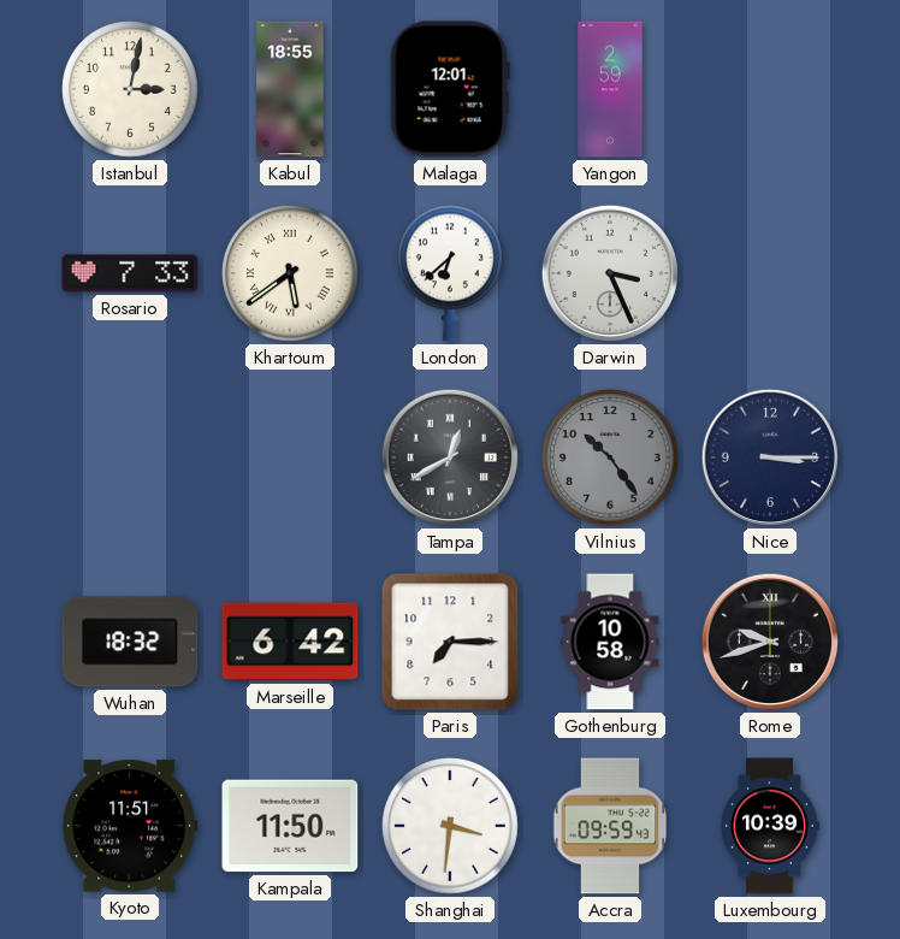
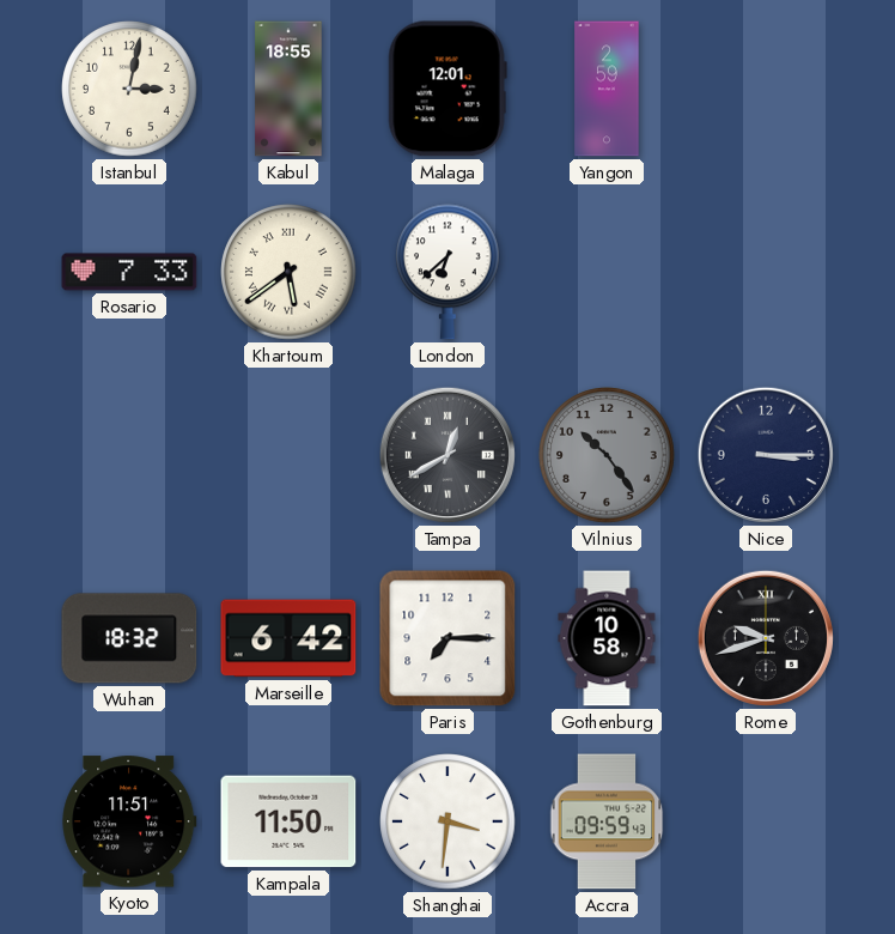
Darwin: 3:26 -> none (610, 273)
Luxembourg: 10:39 -> none (770, 826)
